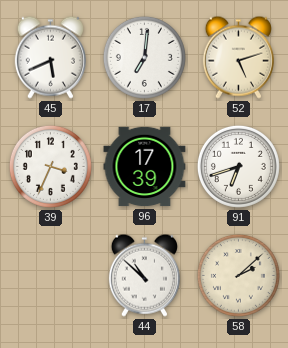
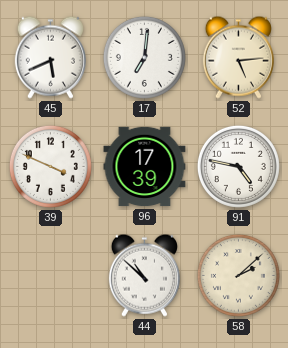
52: 5:12 -> 5:14 (238, 57)
39: 3:34 -> 3:49 (50, 166)
91: 6:42 -> 4:47 (238, 166)
